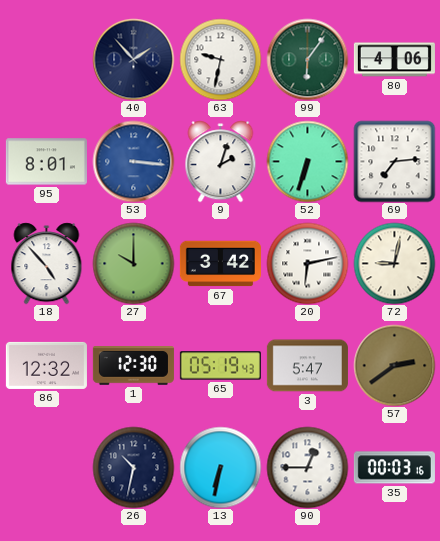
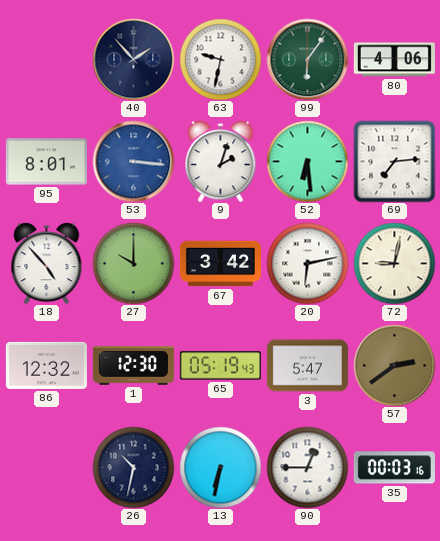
52: 6:33 -> 6:29 (307, 161)
